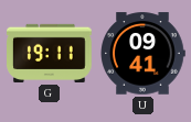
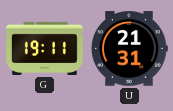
U: 09:41 -> 21:31 (129, 49)
